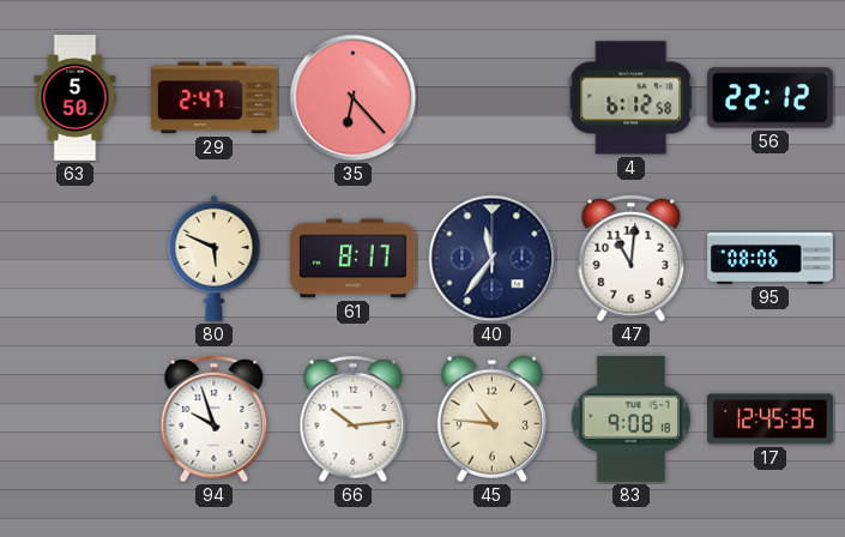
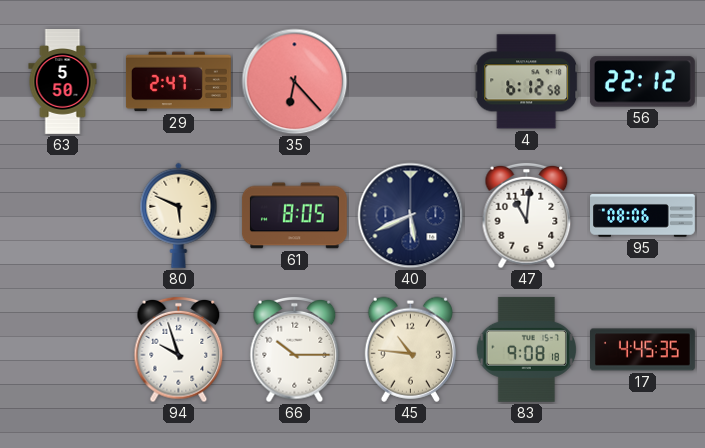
61: 8:17 -> 8:05 (294, 216)
40: 11:36 -> 5:41 (411, 216)
66: 10:14 -> 10:15 (295, 350)
17: 12:45 -> 4:45 (643, 350)
